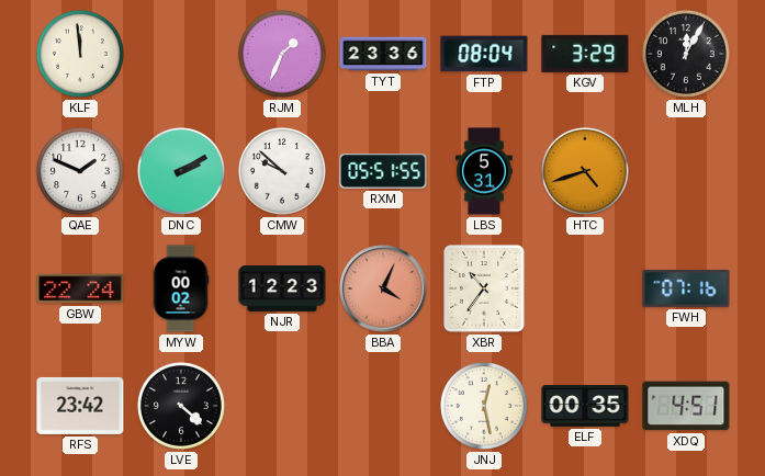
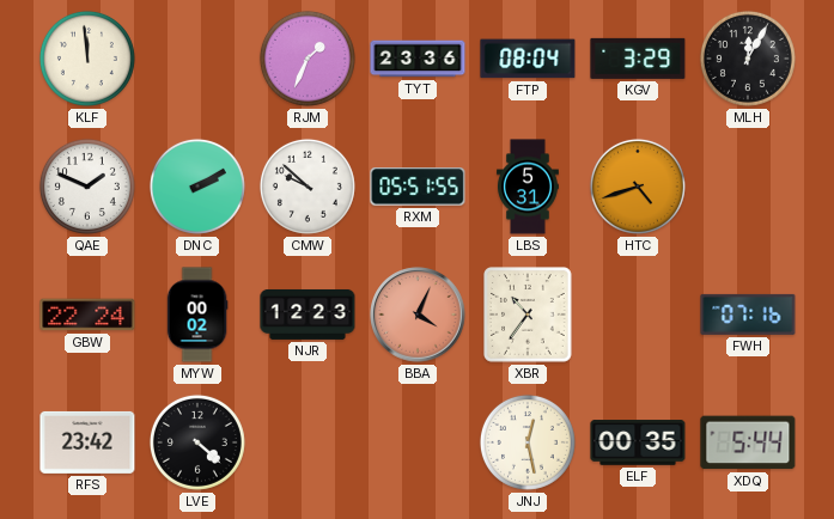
XDQ: 4:51 -> 5:44 (748, 442)
